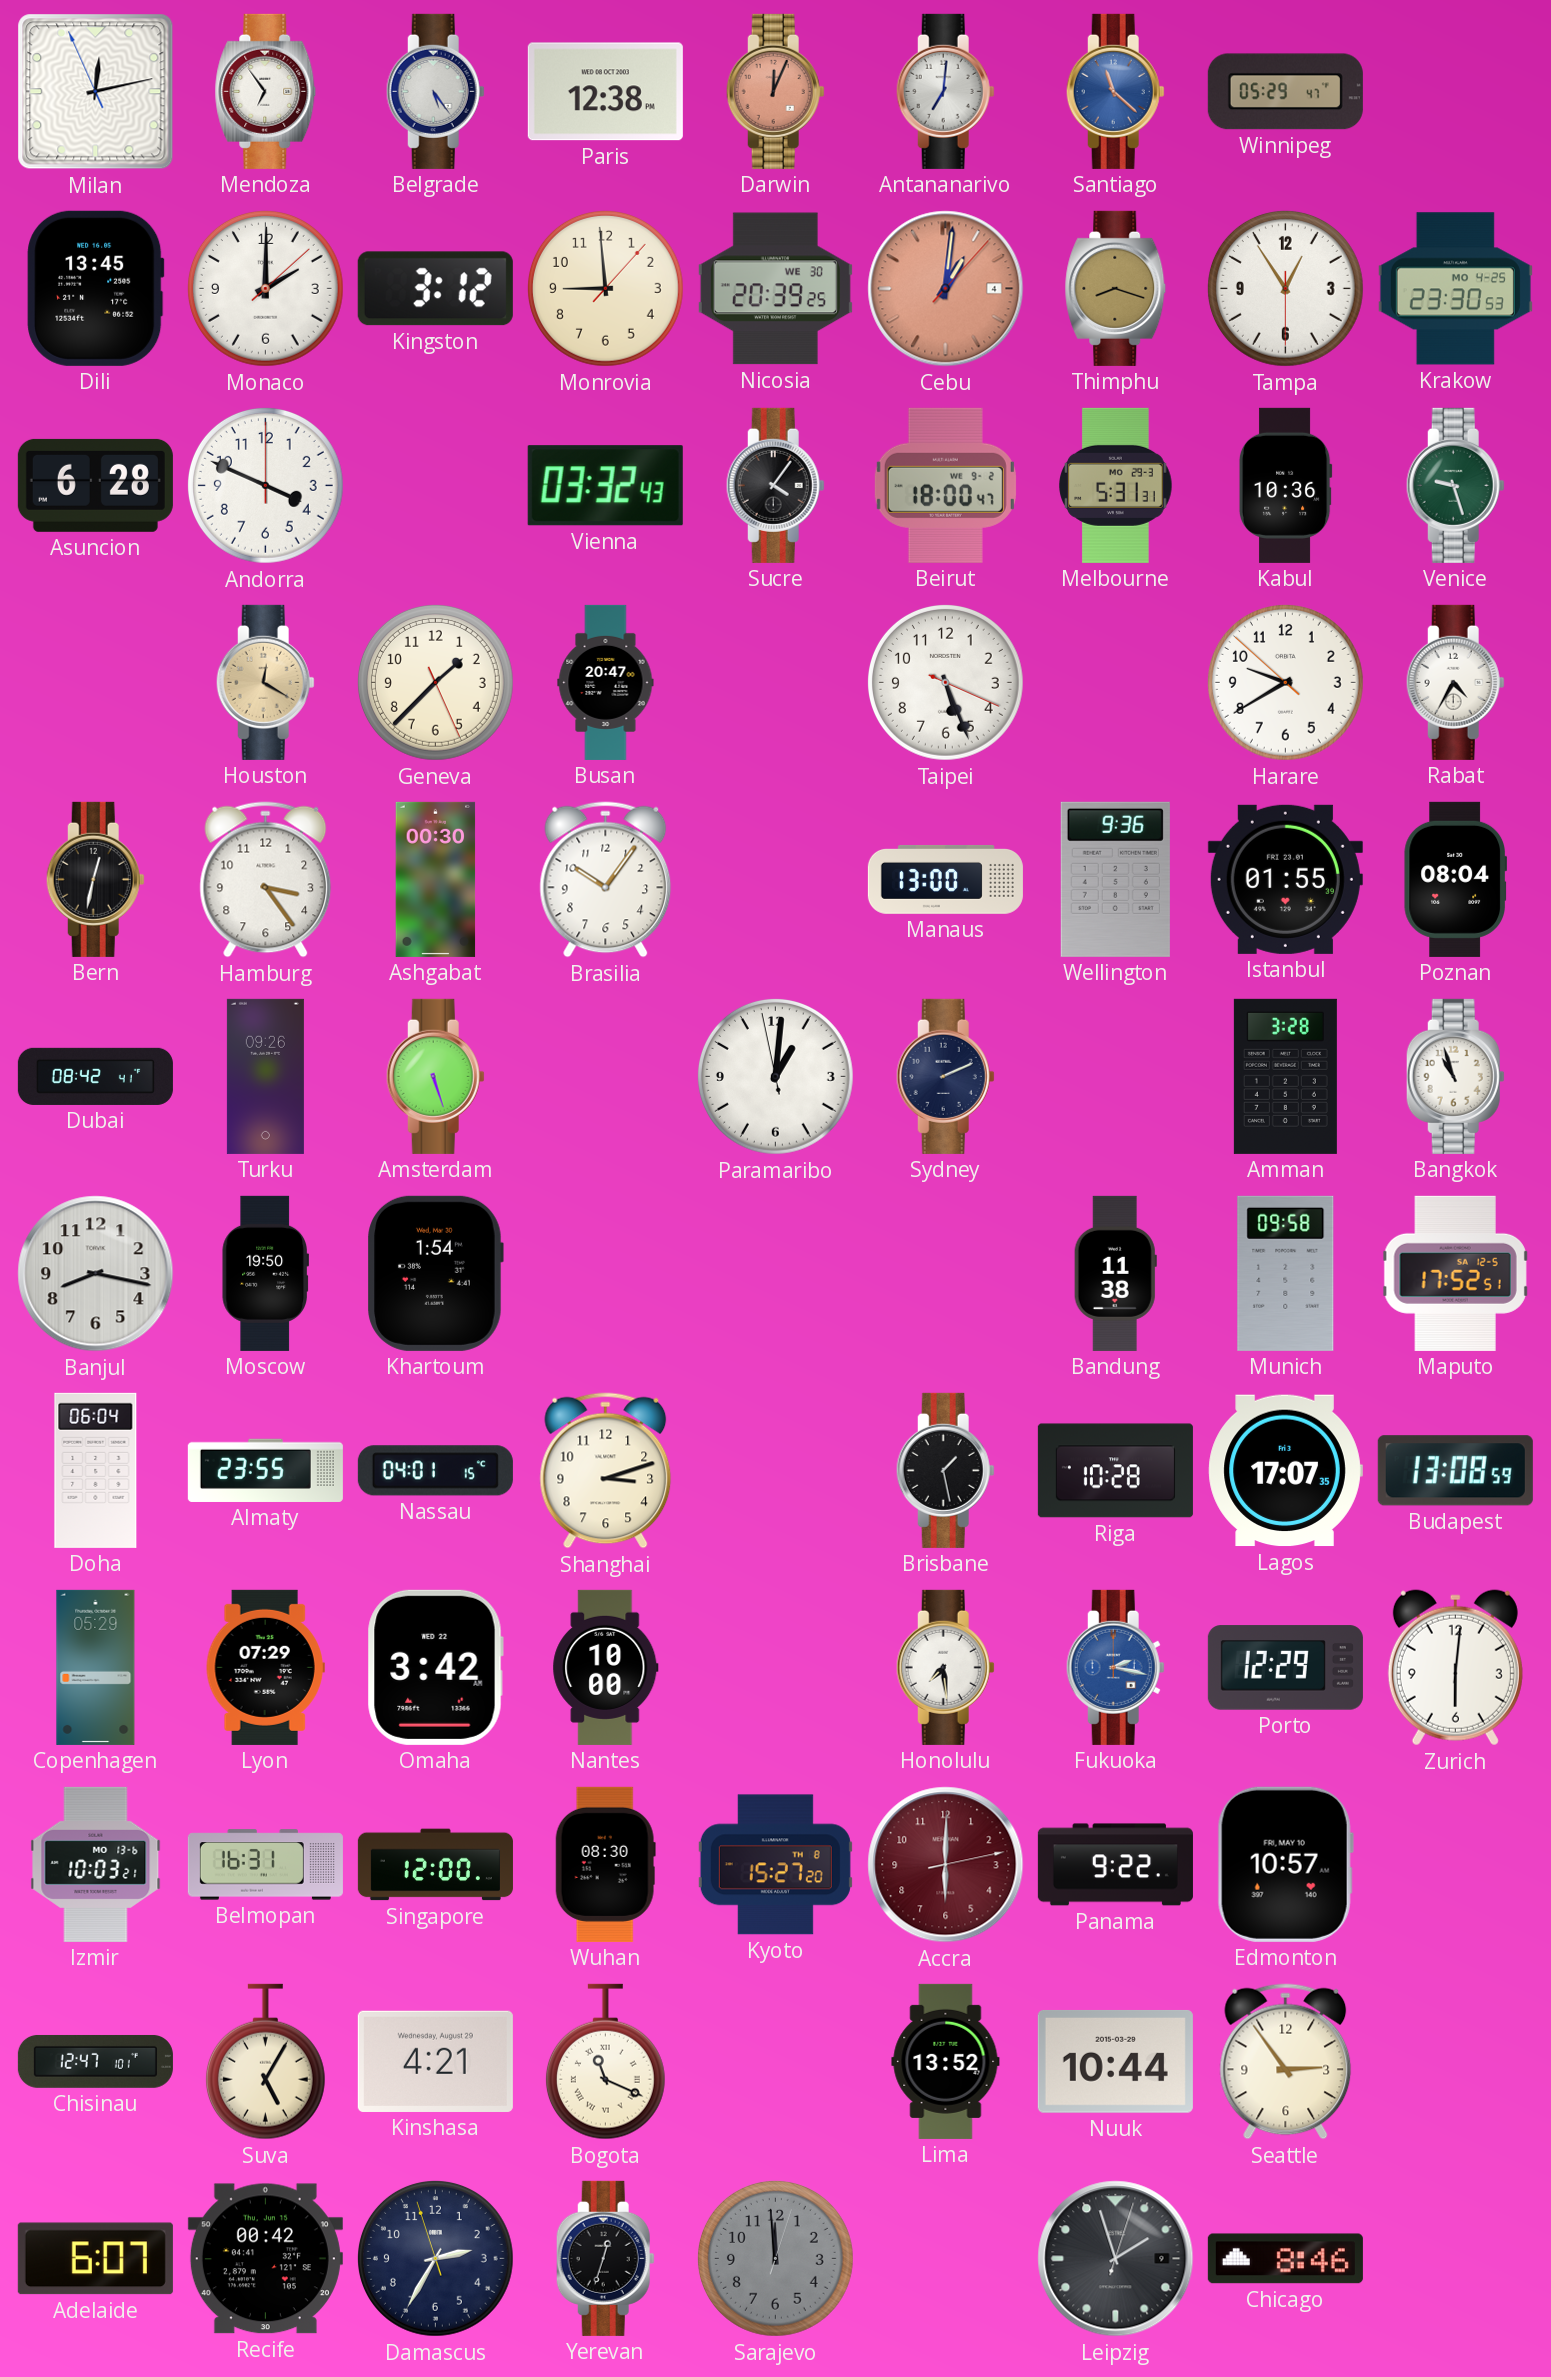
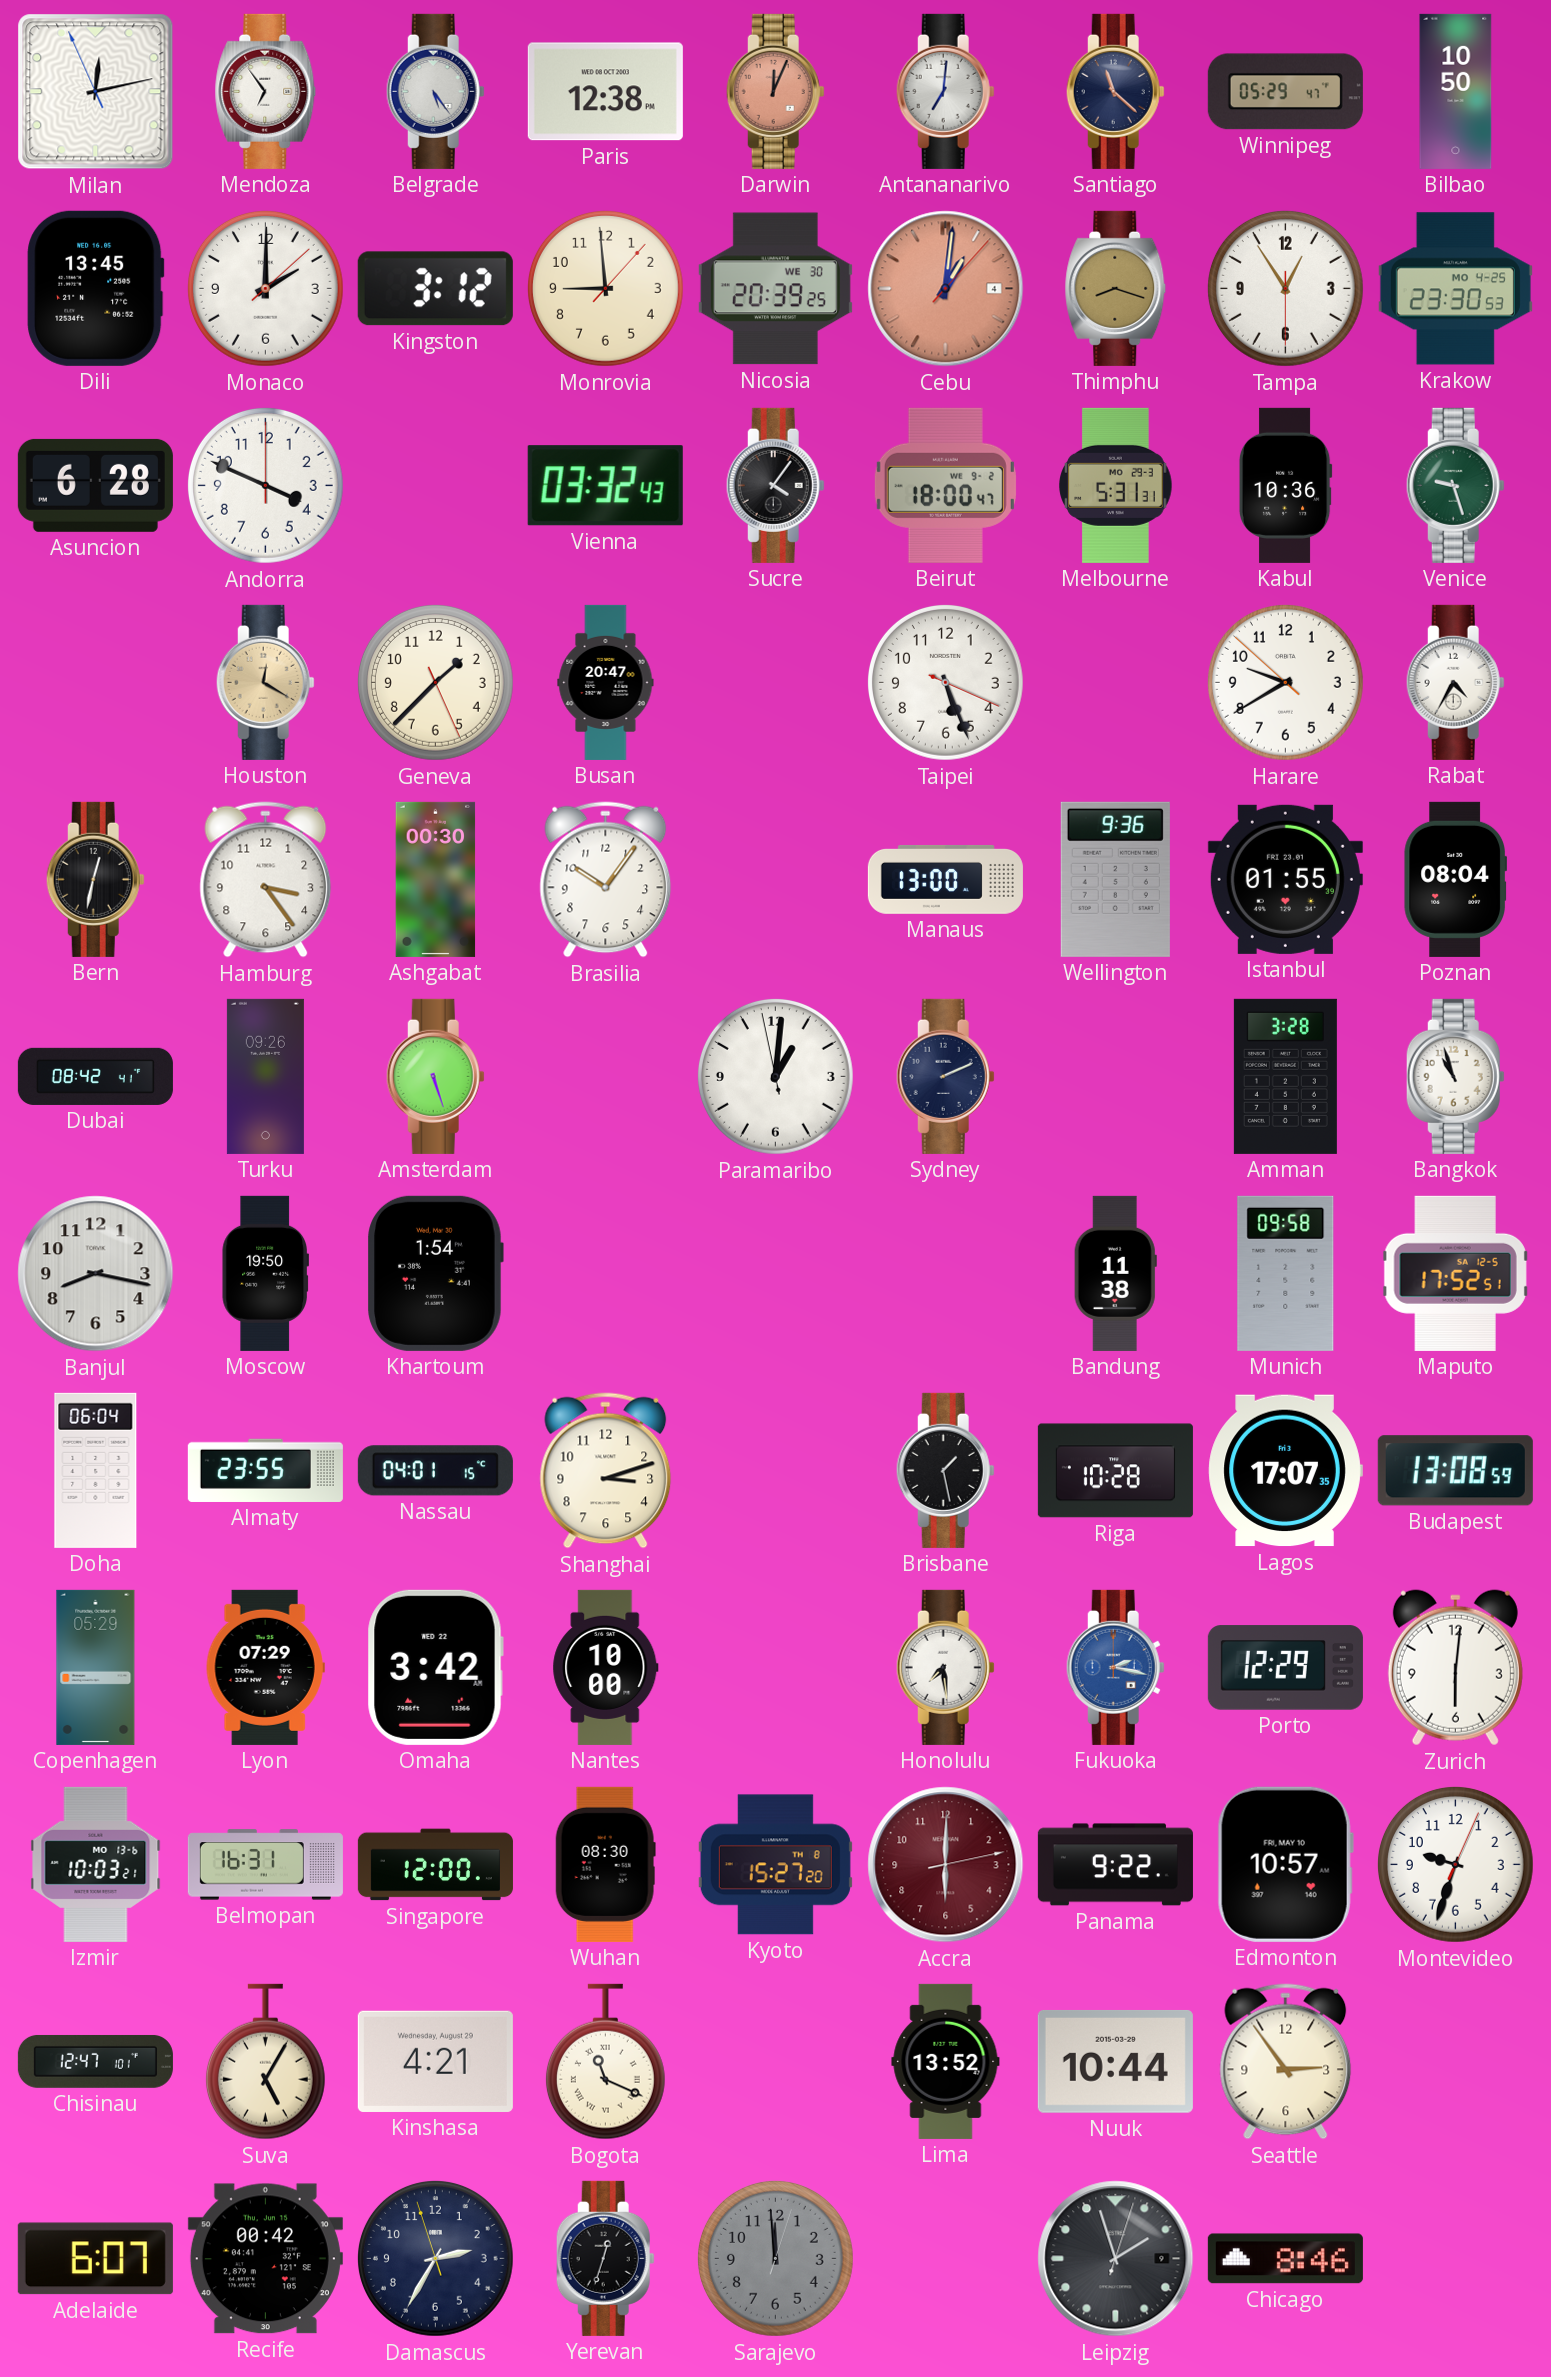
Santiago dial: blue -> navy (1115, 91)
Bilbao: none -> 10:50 (1456, 91)
Montevideo: none -> 9:33 (1455, 1864)
